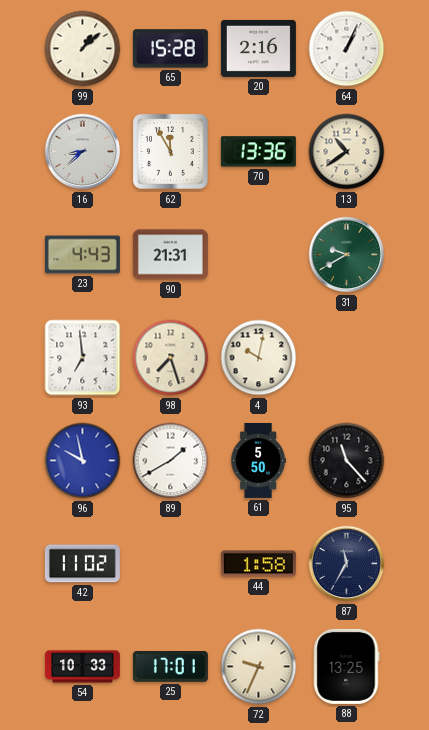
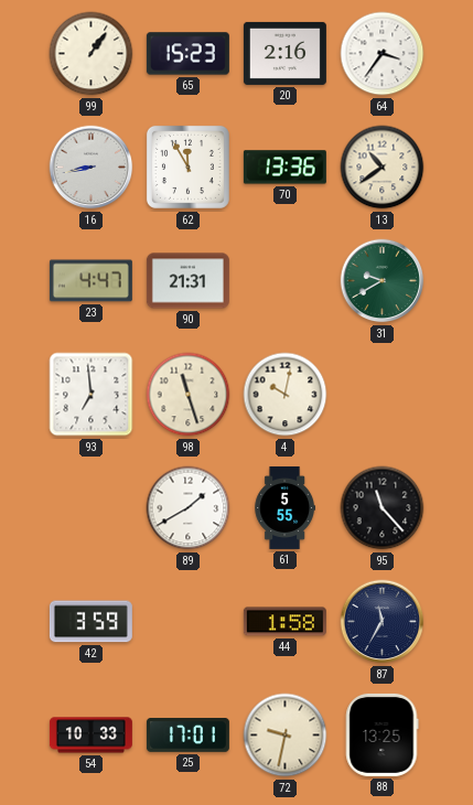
99: 1:08 -> 1:06 (92, 54)
65: 15:28 -> 15:23 (187, 54)
64: 1:04 -> 3:36 (383, 54)
16: 8:38 -> 8:43 (92, 168)
23: 4:43 -> 4:47 (90, 281)
98: 7:27 -> 11:27 (189, 395)
96: 9:58 -> none (83, 461)
61: 5:50 -> 5:55 (284, 507)
42: 11:02 -> 3:59 (90, 622)
72: 9:34 -> 9:32 (286, 736)
